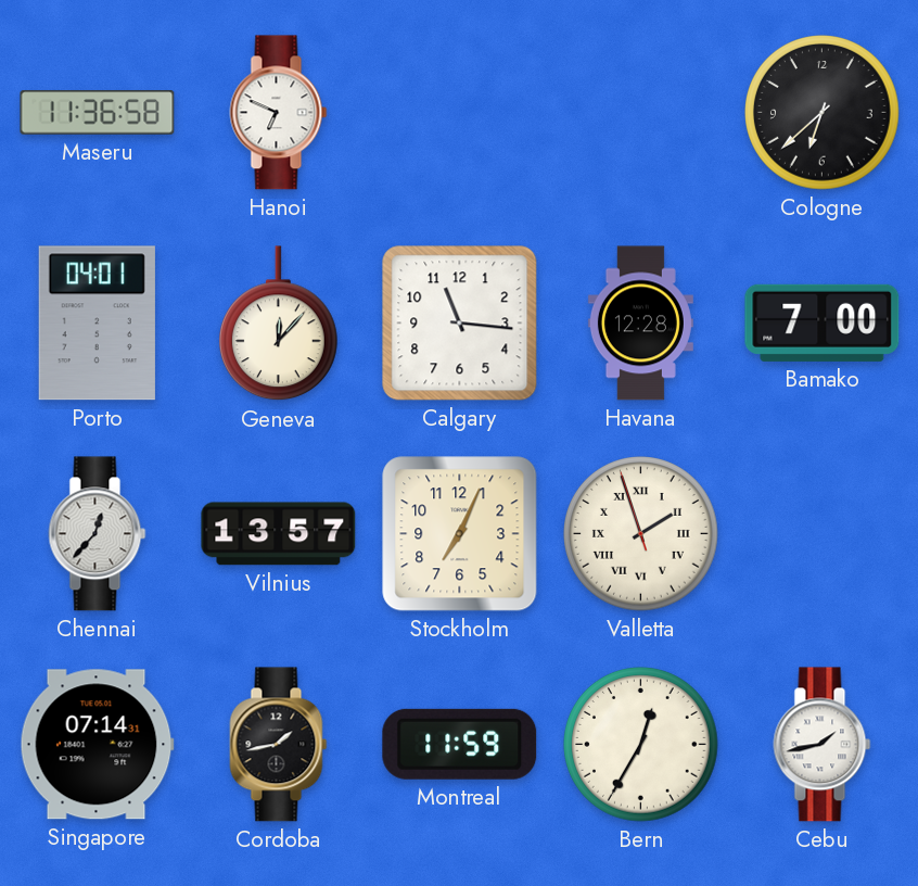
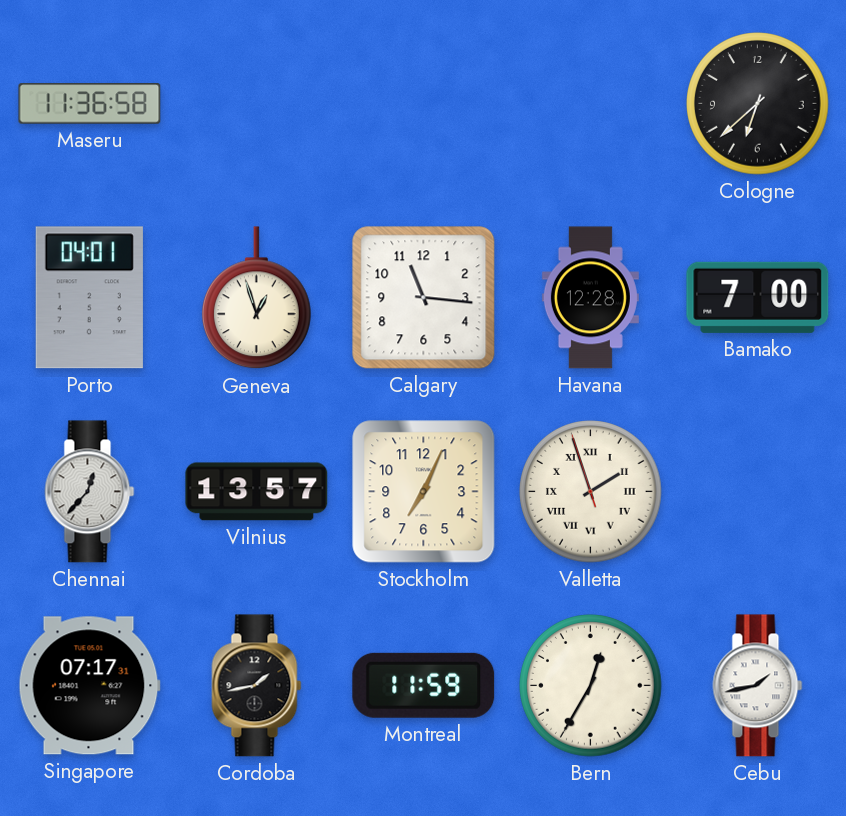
Hanoi: 6:49 -> none (279, 113)
Geneva: 12:07 -> 12:57 (256, 298)
Singapore: 07:14 -> 07:17 (89, 686)
